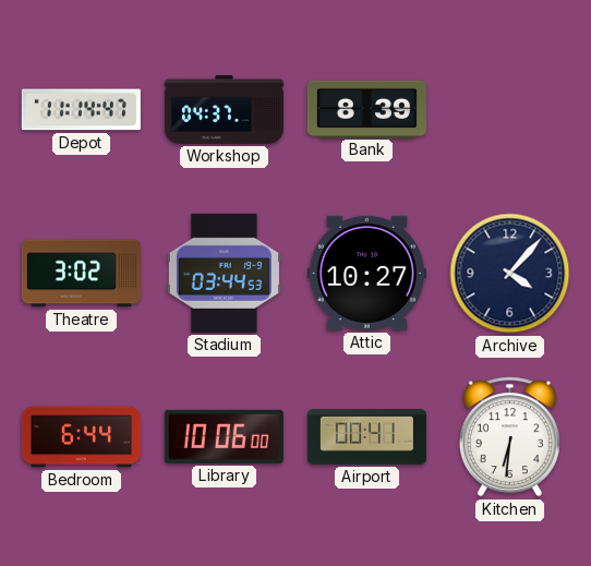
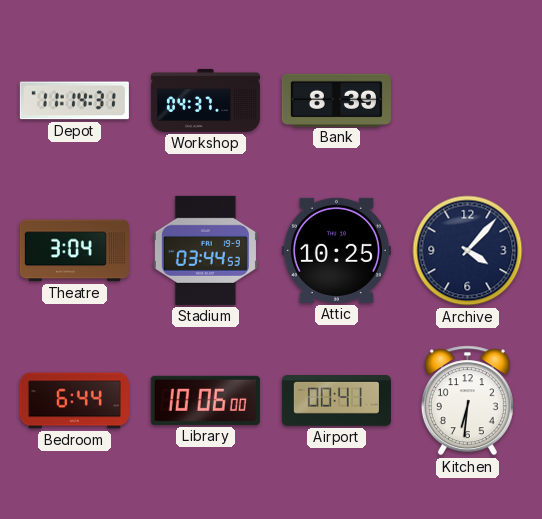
Depot: 11:14:47 -> 11:14:31 (74, 101)
Theatre: 3:02 -> 3:04 (74, 251)
Attic: 10:27 -> 10:25 (336, 250)
